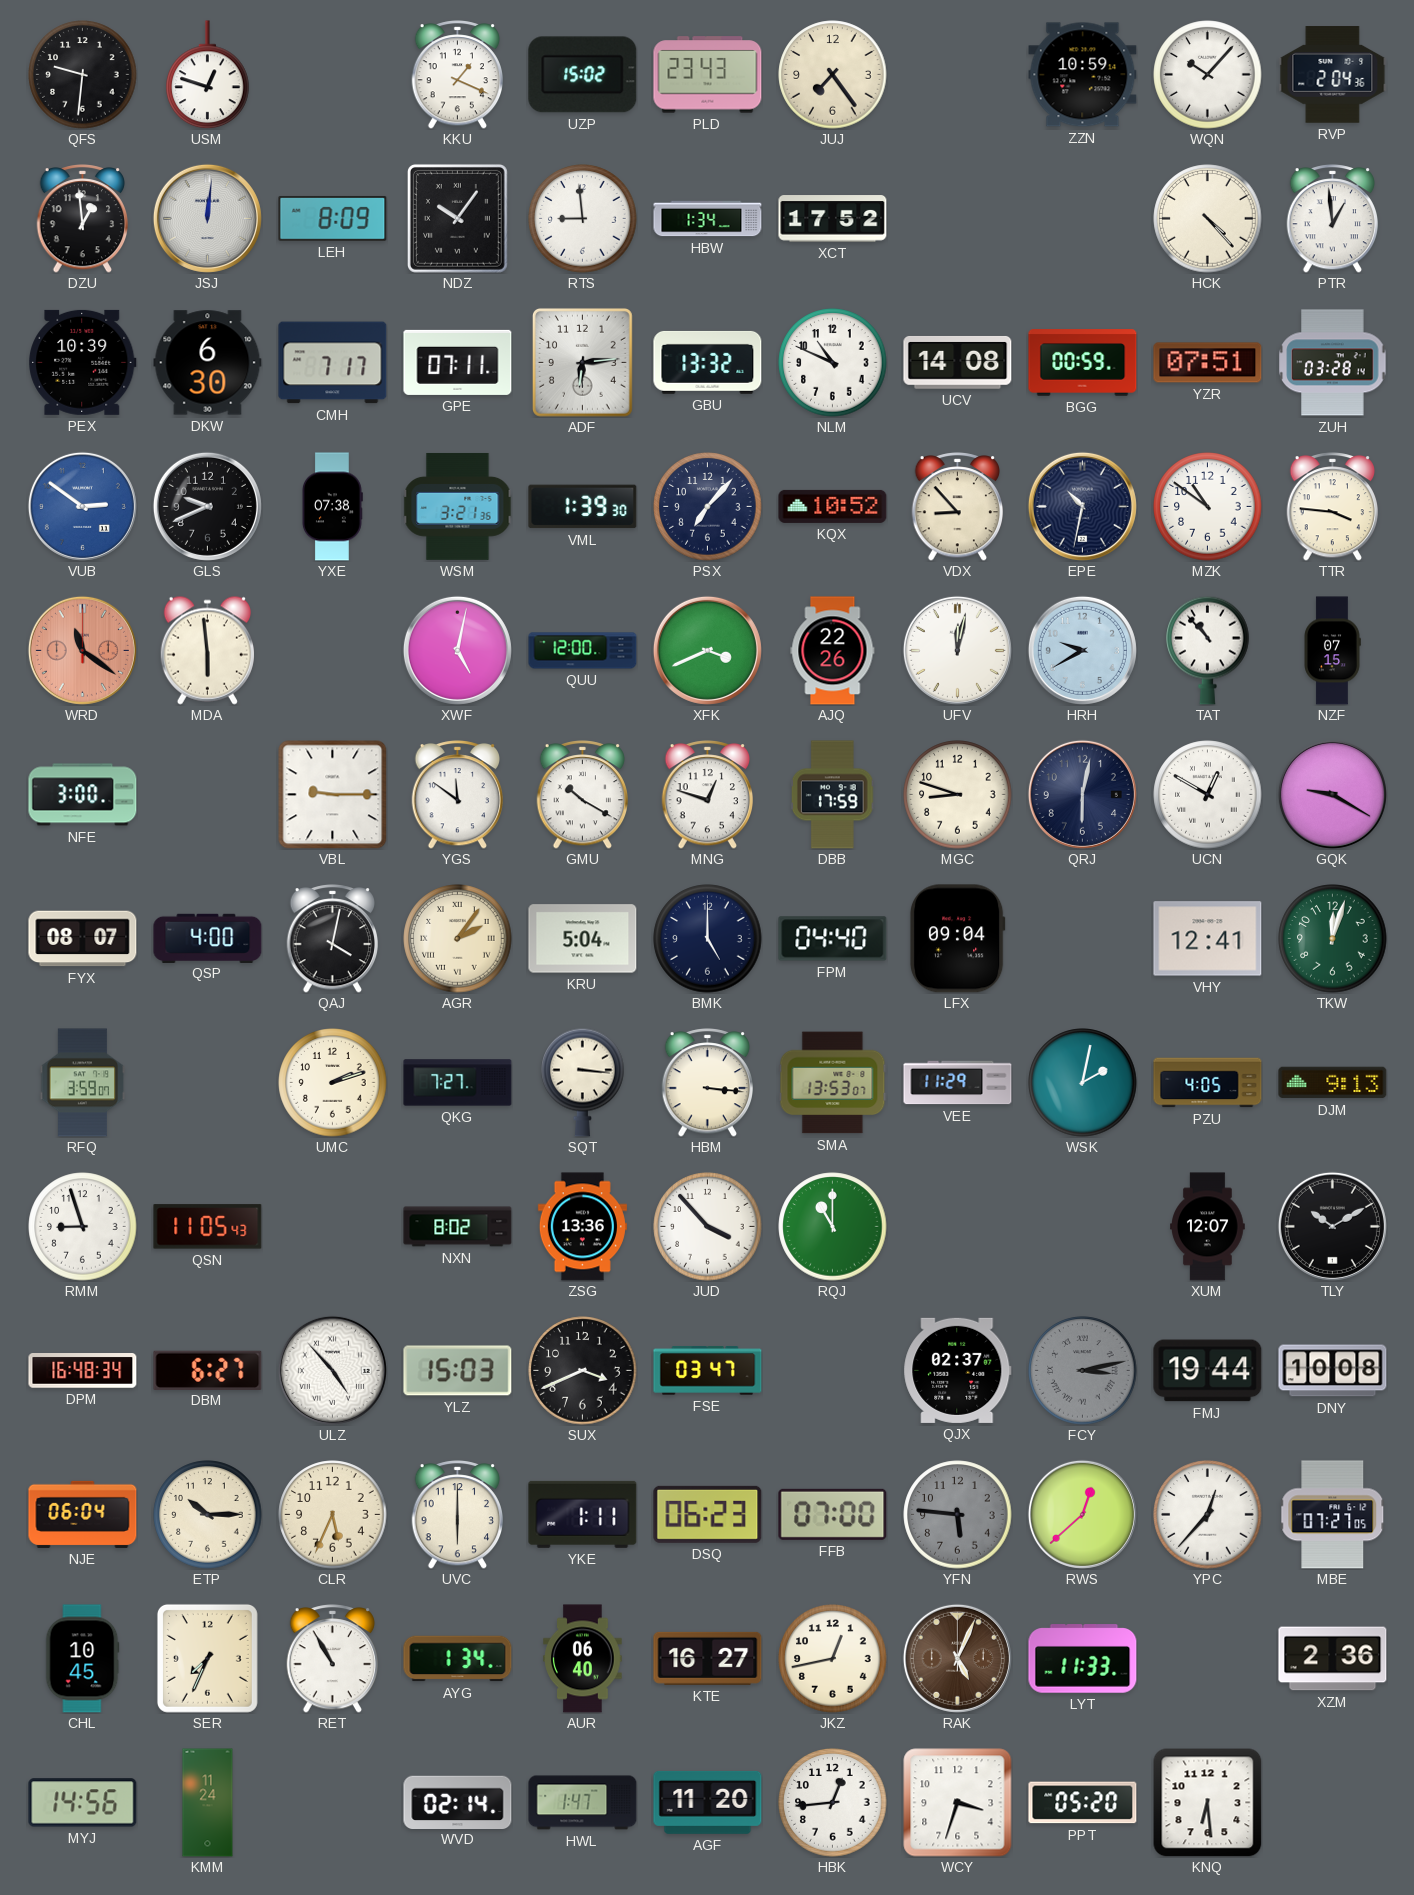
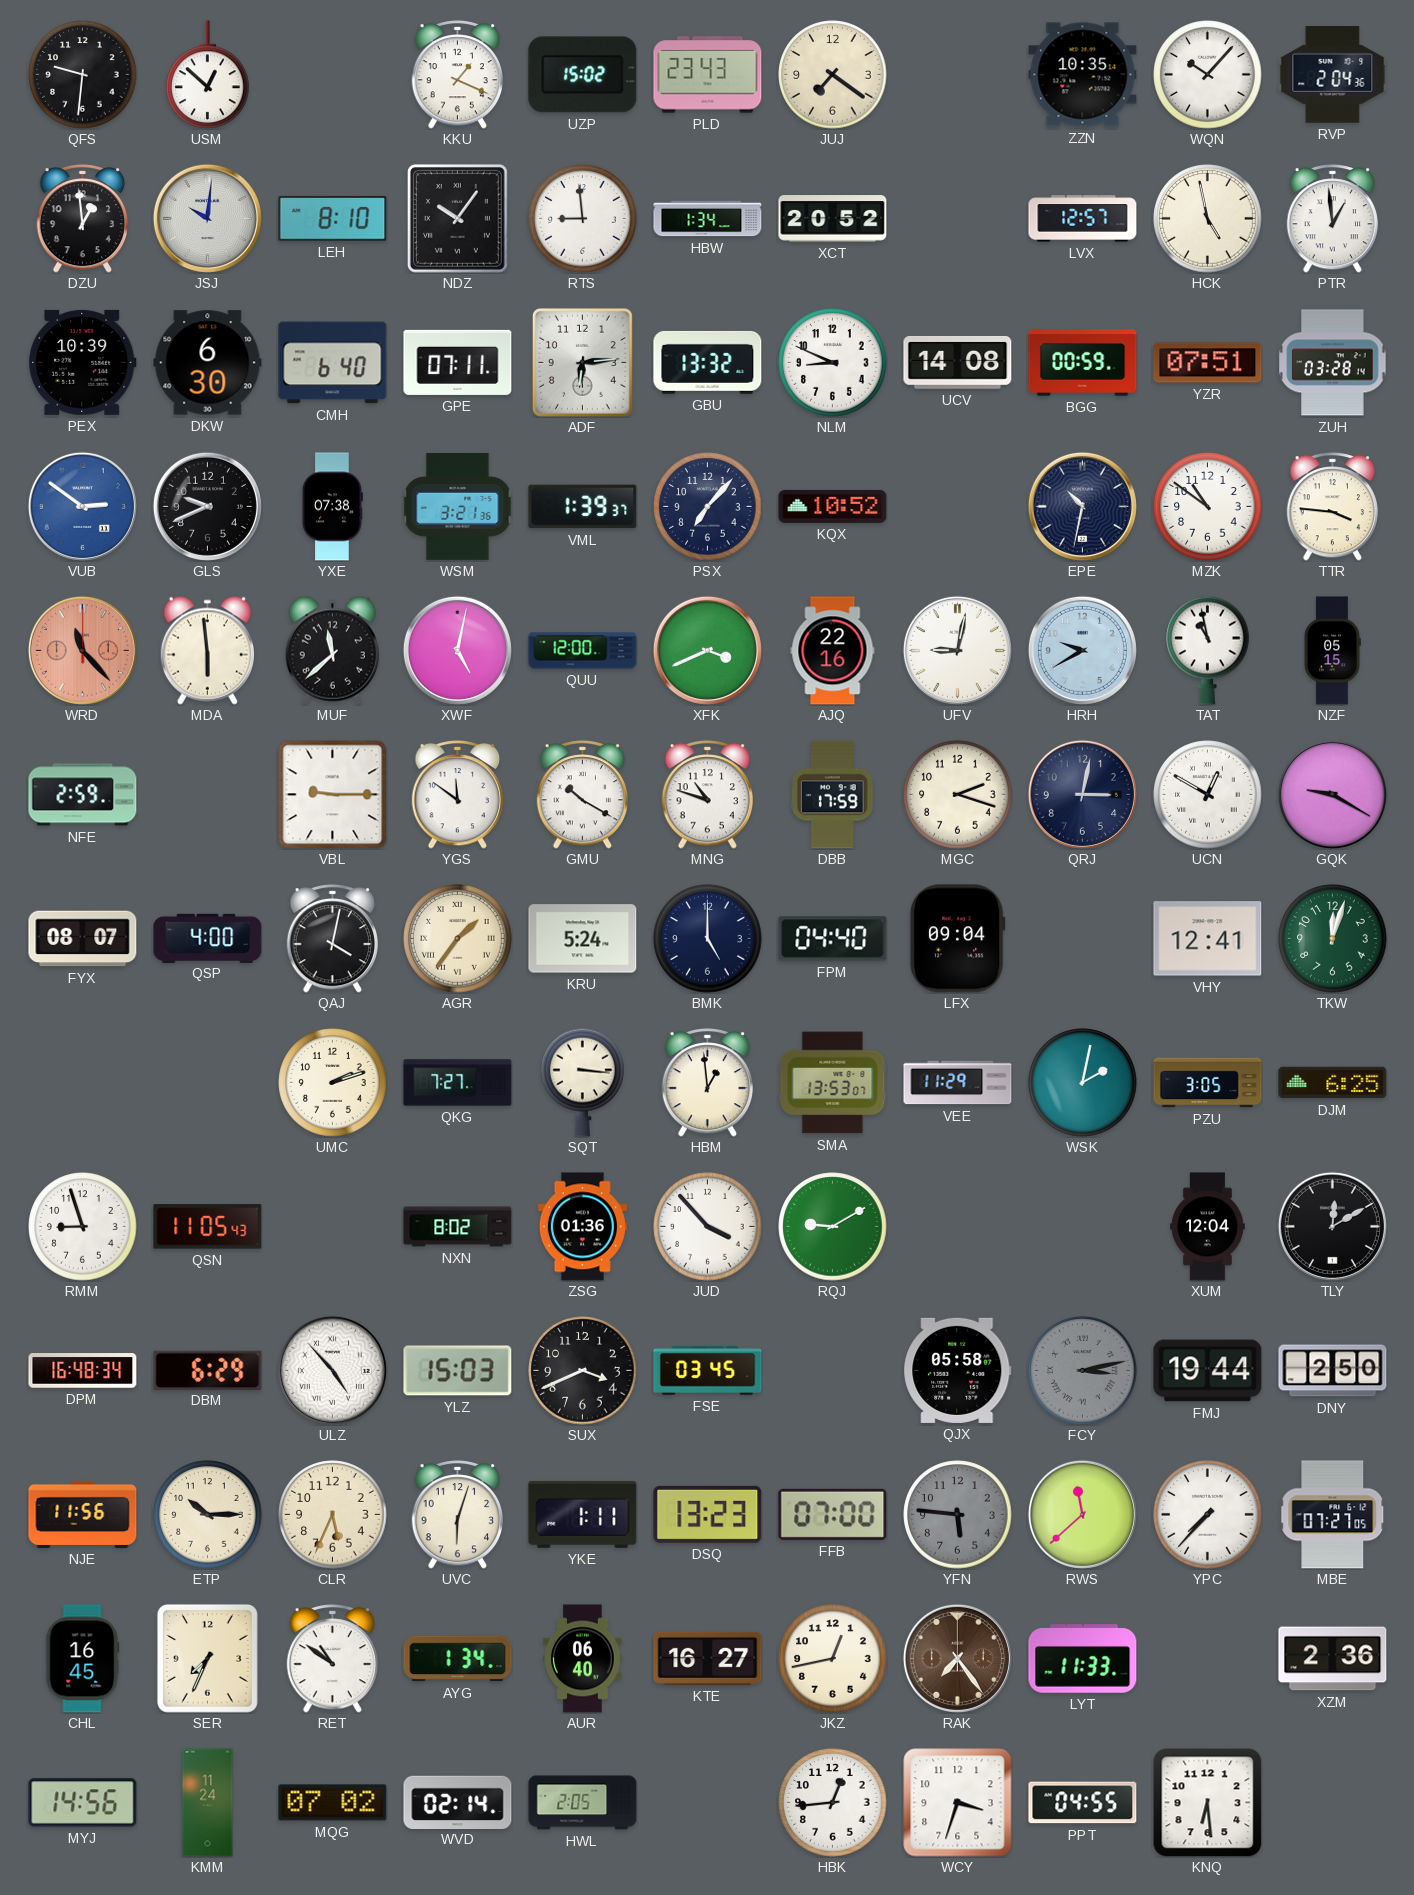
USM: 12:48 -> 12:52 (208, 75)
JUJ: 7:24 -> 7:21 (833, 75)
ZZN: 10:59 -> 10:35 (1083, 75)
JSJ: 12:01 -> 10:01 (207, 218)
LEH: 8:09 -> 8:10 (333, 218)
XCT: 17:52 -> 20:52 (833, 219)
LVX: none -> 12:57 (1083, 219)
HCK: 4:23 -> 4:58 (1208, 219)
CMH: 7:17 -> 6:40 (333, 363)
NLM: 10:49 -> 8:49 (833, 363)
VML: 1:39:30 -> 1:39:37 (583, 507)
VDX: 8:53 -> none (957, 507)
WRD: 11:21 -> 11:23 (82, 650)
MUF: none -> 11:38 (332, 650)
AJQ: 22:26 -> 22:16 (833, 651)
UFV: 12:02 -> 9:02 (957, 650)
TAT: 10:53 -> 10:58 (1208, 650)
NZF: 07:15 -> 05:15 (1332, 651)
NFE: 3:00 -> 2:59 (83, 795)
MNG: 12:48 -> 10:48 (707, 795)
MGC: 8:48 -> 2:18 (958, 795)
QRJ: 6:02 -> 3:02 (1082, 794)
AGR: 2:06 -> 1:36 (458, 939)
KRU: 5:04 -> 5:24 (583, 939)
RFQ: 3:59 -> none (83, 1083)
HBM: 3:16 -> 12:59 (707, 1083)
PZU: 4:05 -> 3:05 (1208, 1083)
DJM: 9:13 -> 6:25 (1333, 1083)
ZSG: 13:36 -> 01:36 (582, 1227)
RQJ: 11:00 -> 9:10 (833, 1227)
XUM: 12:07 -> 12:04 (1208, 1227)
TLY: 10:10 -> 12:10 (1332, 1226)
DBM: 6:27 -> 6:29 (208, 1370)
FSE: 03:47 -> 03:45 (708, 1371)
QJX: 02:37 -> 05:58 (958, 1370)
DNY: 10:08 -> 2:50 (1333, 1371)
NJE: 06:04 -> 11:56 (83, 1514)
UVC: 6:00 -> 6:03 (457, 1515)
DSQ: 06:23 -> 13:23 (708, 1514)
RWS: 12:38 -> 11:38 (1082, 1514)
YPC: 12:37 -> 7:37 (1208, 1515)
CHL: 10:45 -> 16:45 (83, 1659)
RET: 10:55 -> 10:51 (332, 1659)
RAK: 5:04 -> 7:24 (957, 1658)
MQG: none -> 07:02 (333, 1803)
HWL: 1:47 -> 2:05 (583, 1803)
AGF: 11:20 -> none (708, 1802)
PPT: 05:20 -> 04:55 (1083, 1803)
